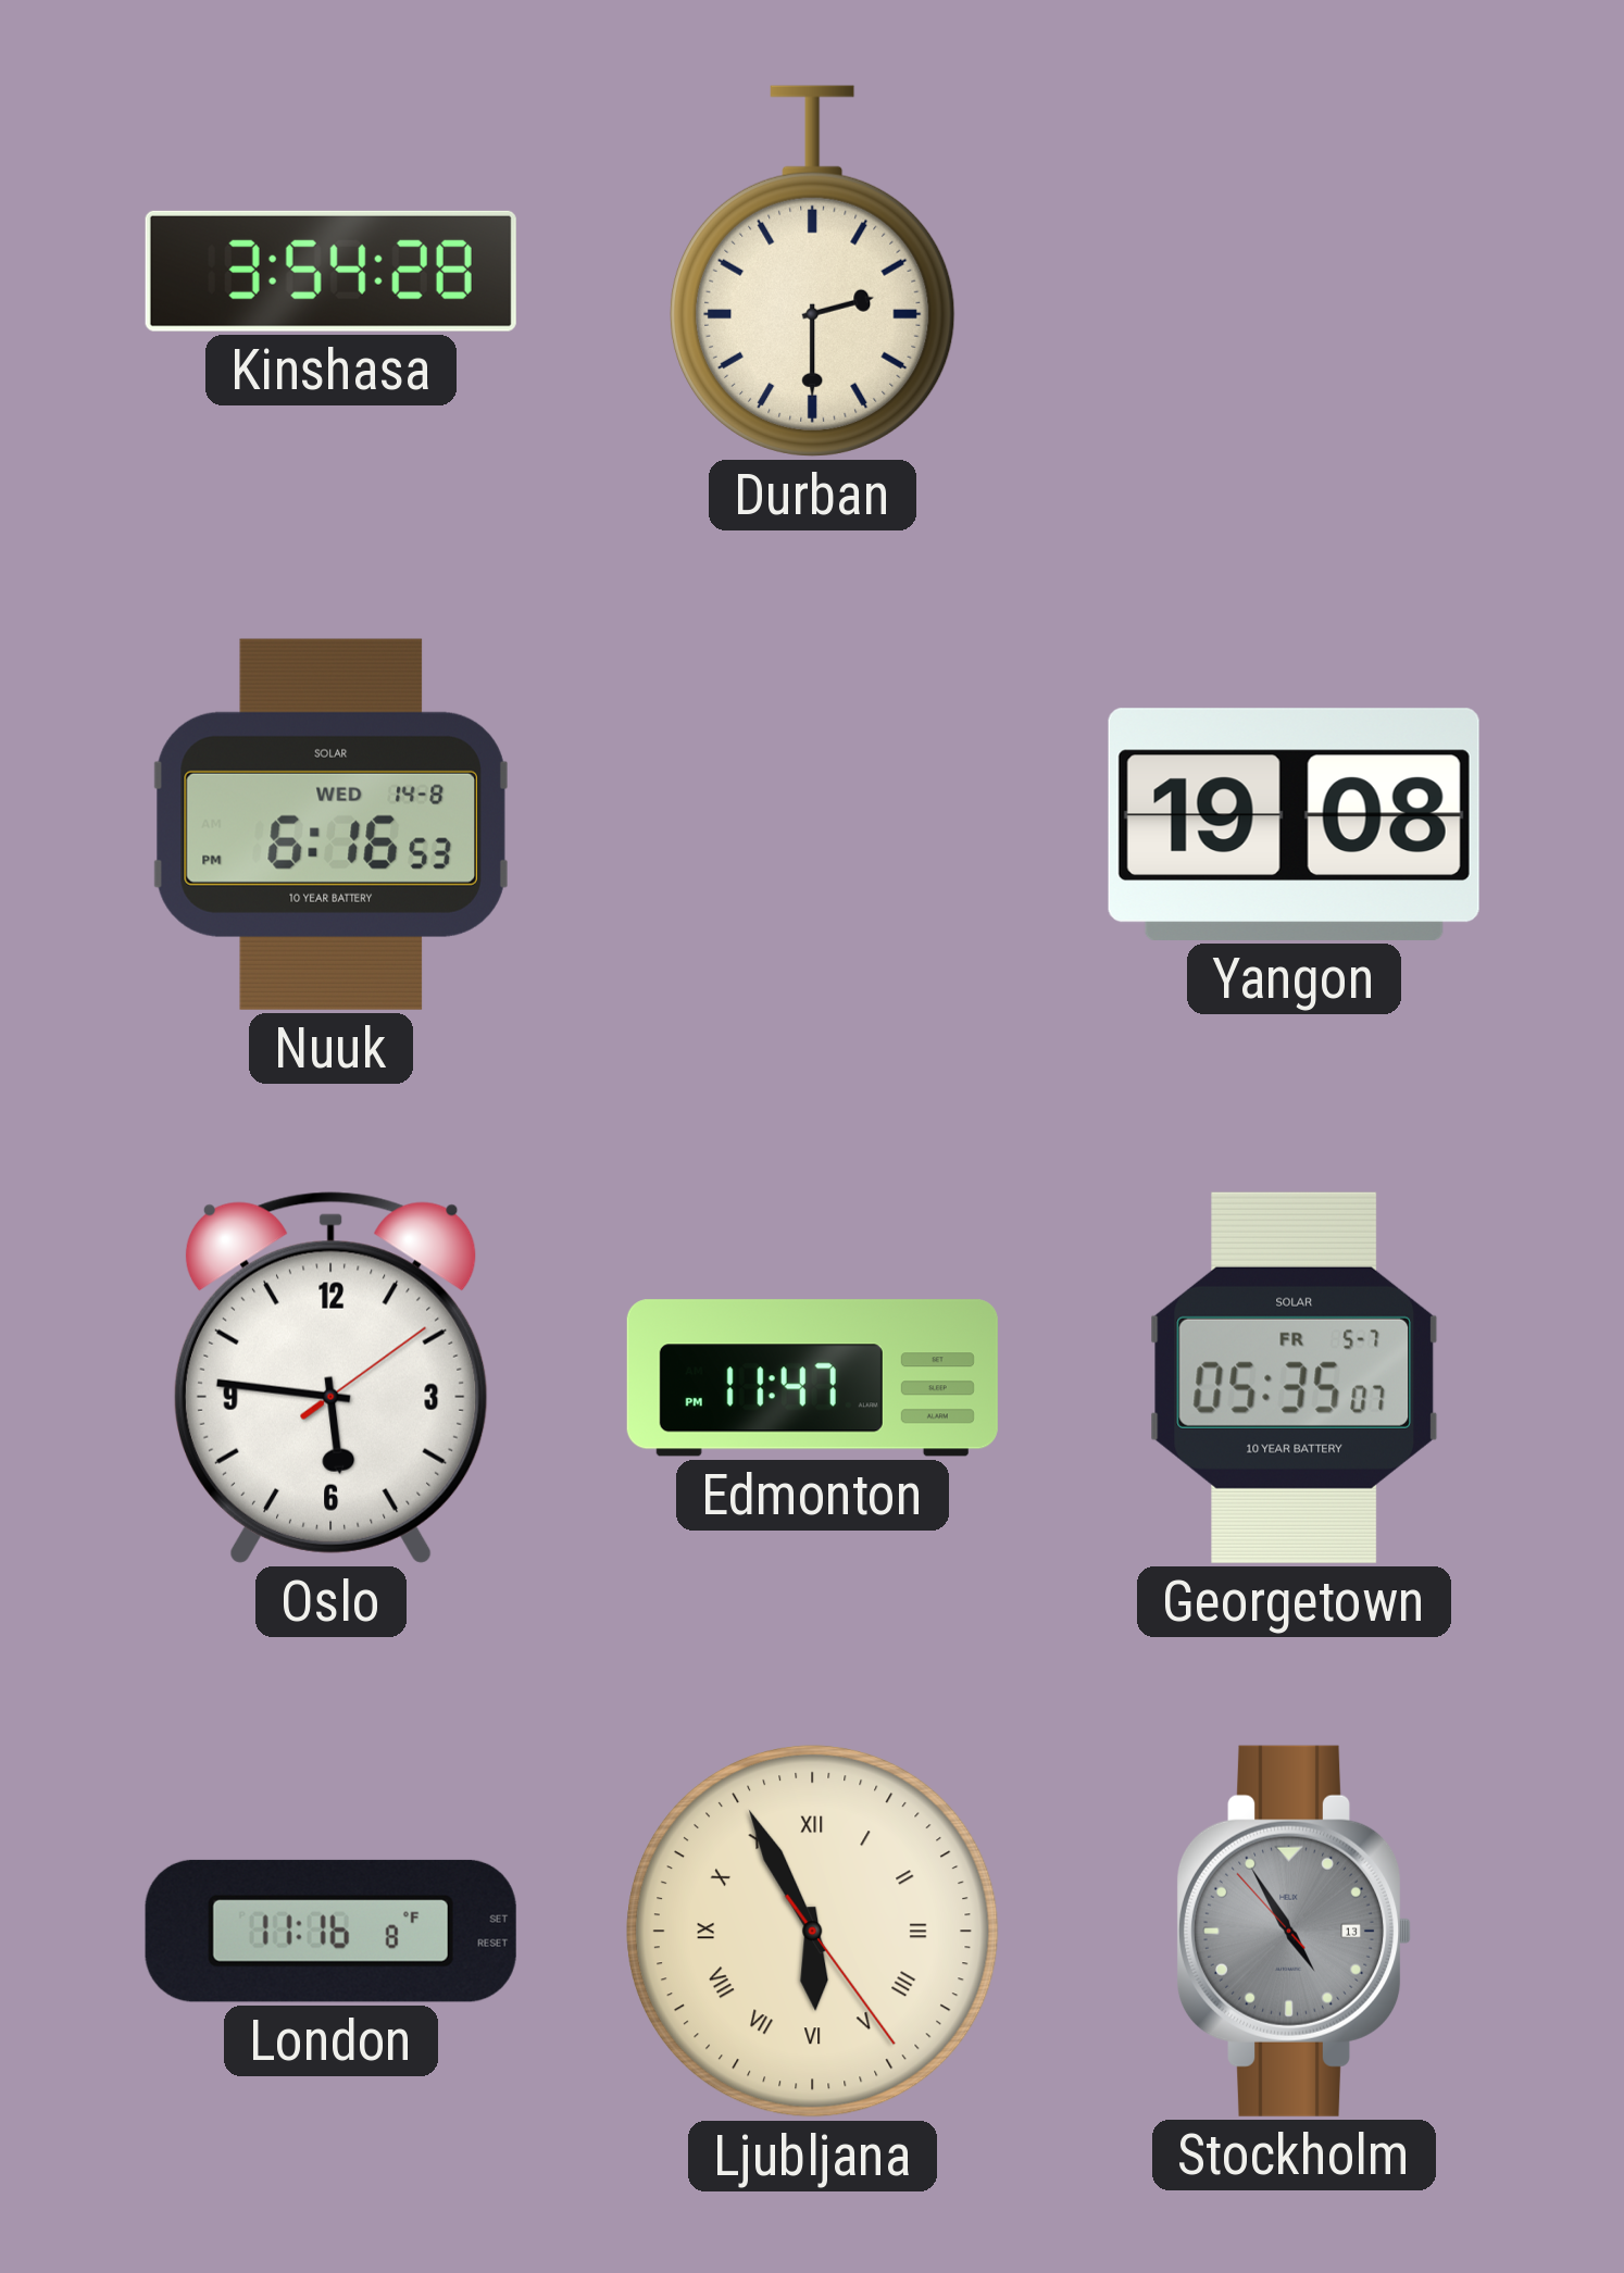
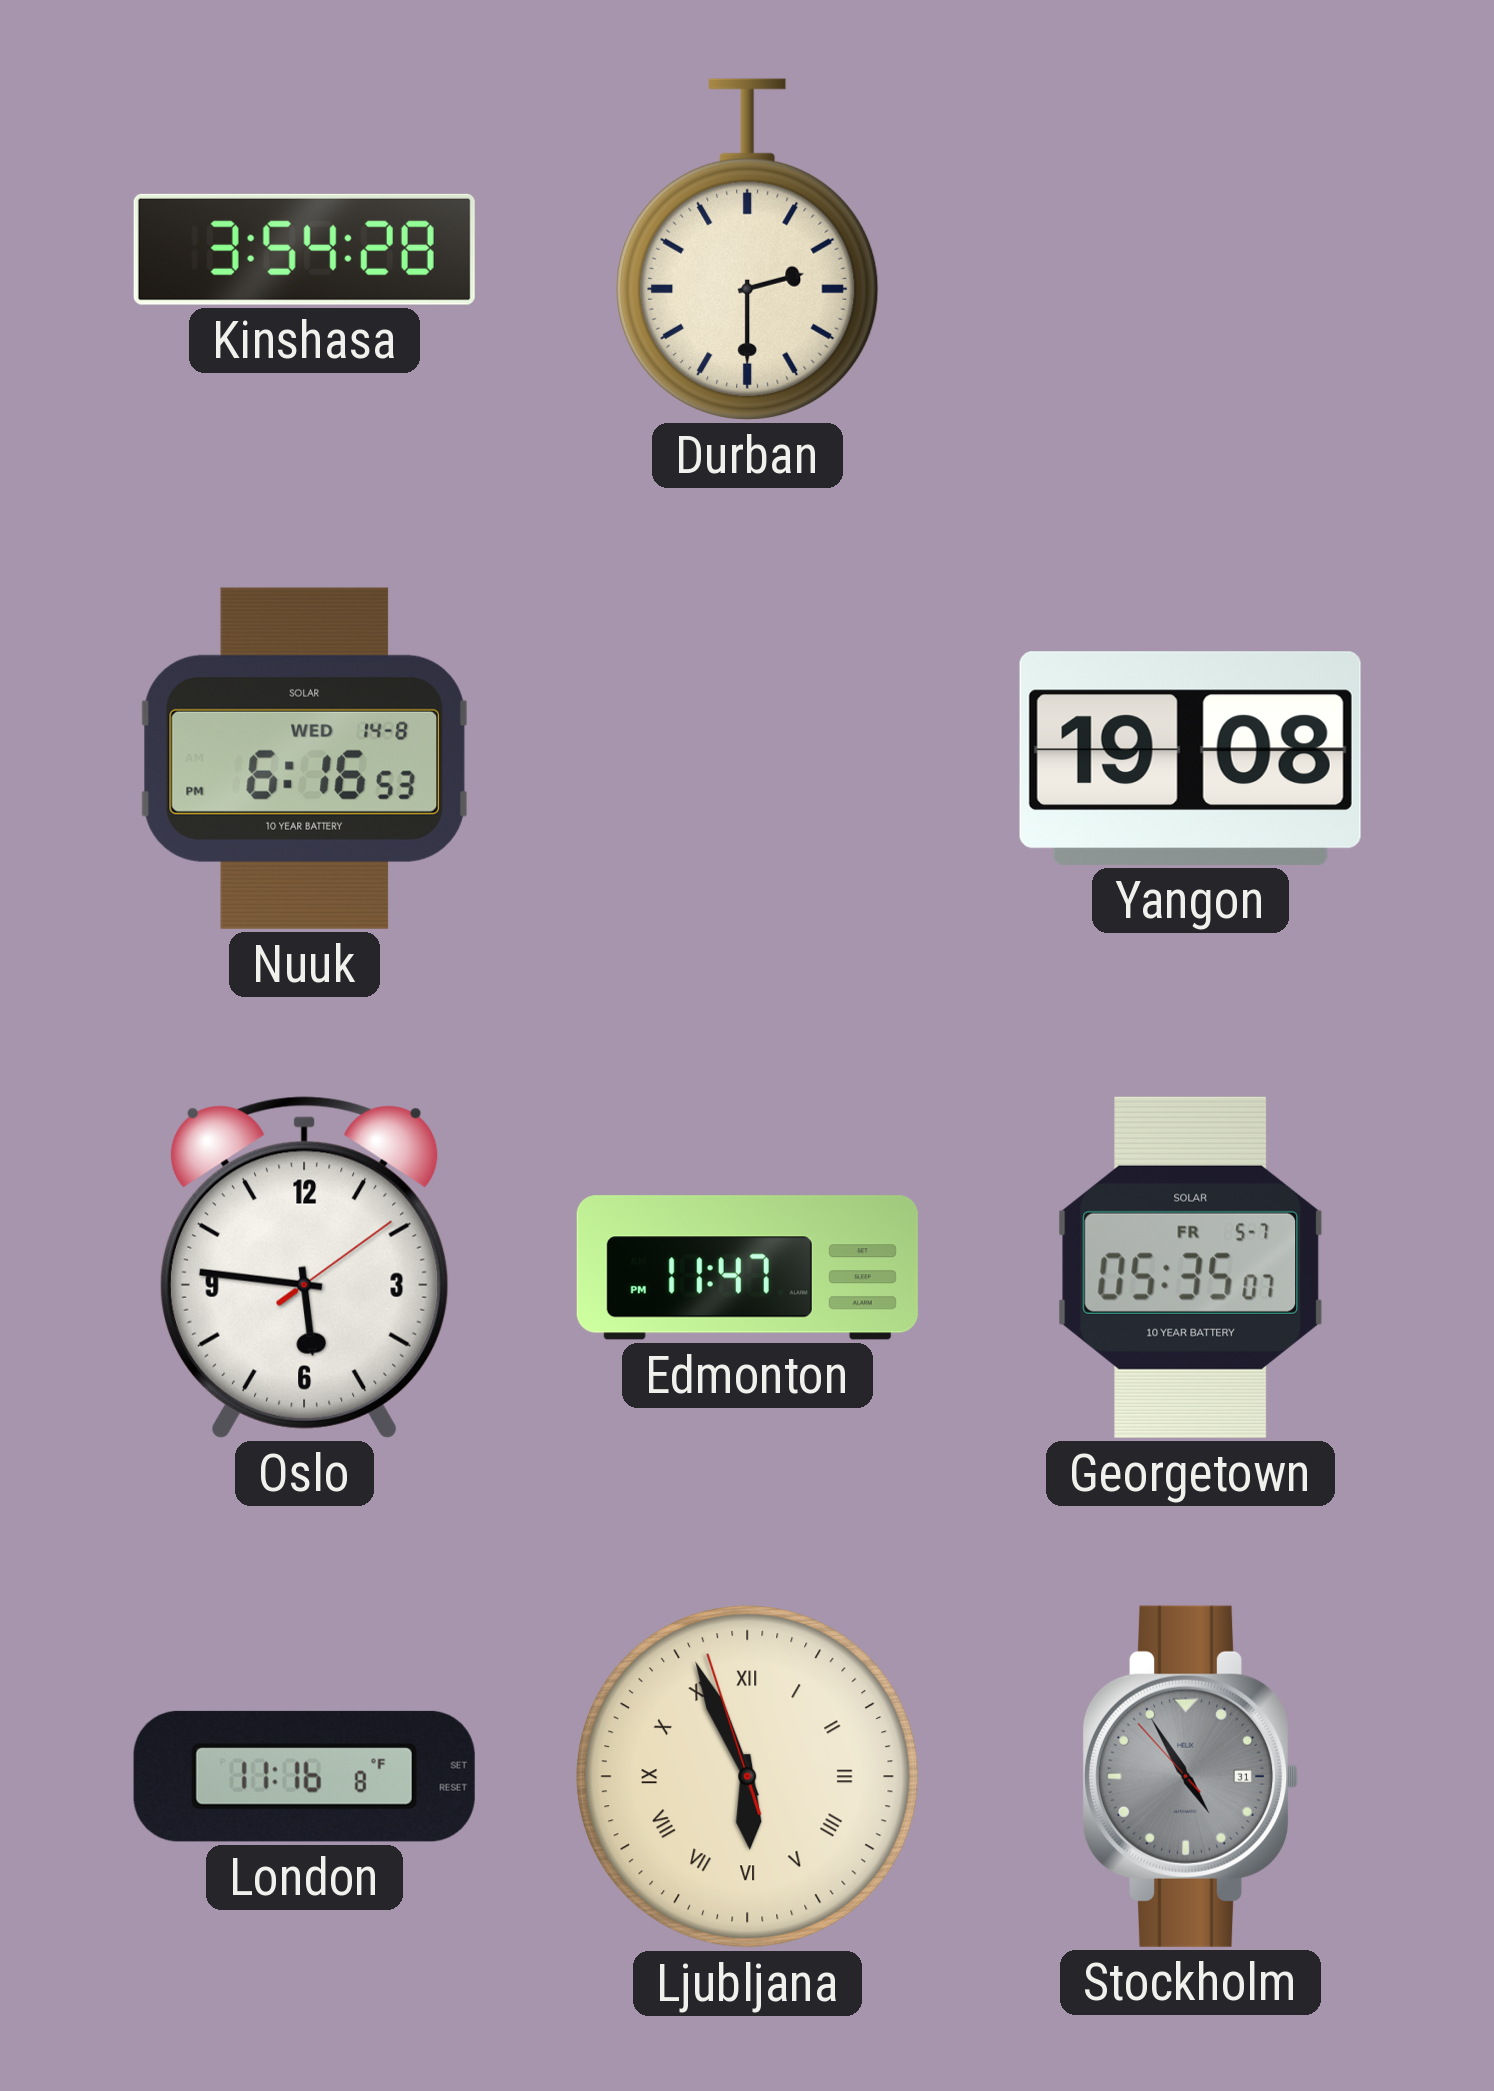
Ljubljana: 5:55:24 -> 5:55:57 (747, 1776)
Stockholm date: 13 -> 31 (1190, 1776)
